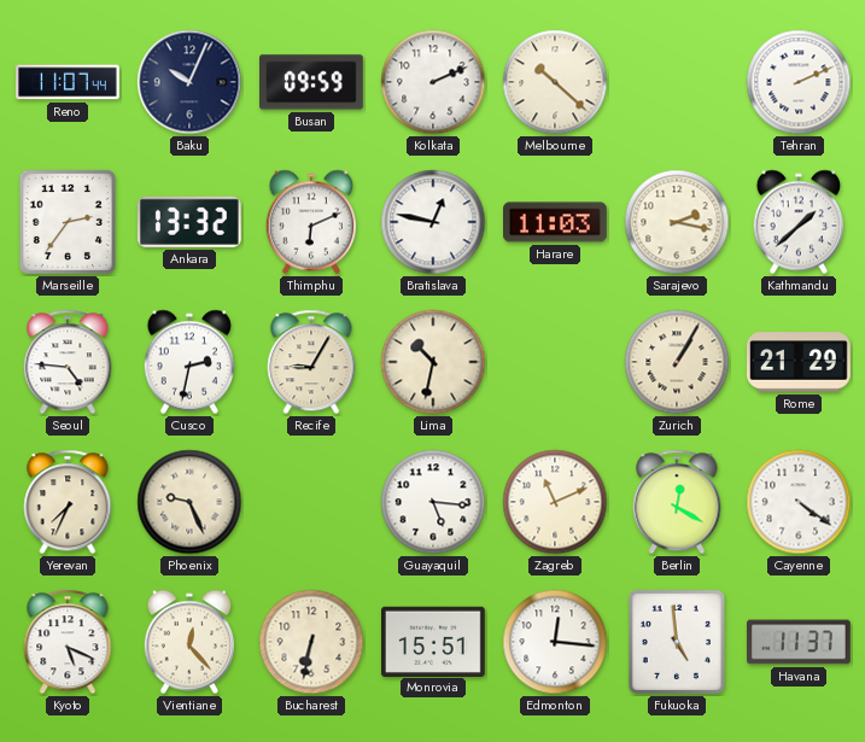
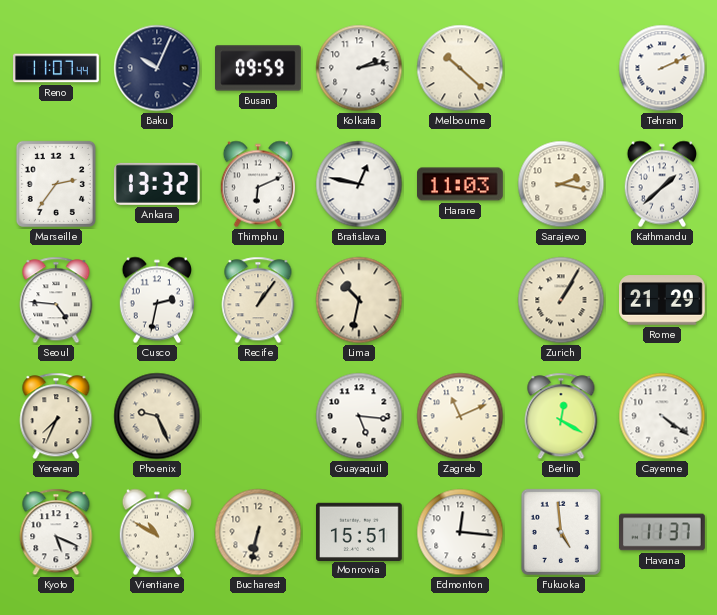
Kolkata: 2:11 -> 2:13 (359, 68)
Recife: 9:05 -> 1:06 (258, 300)
Vientiane: 12:23 -> 10:50 (156, 532)
